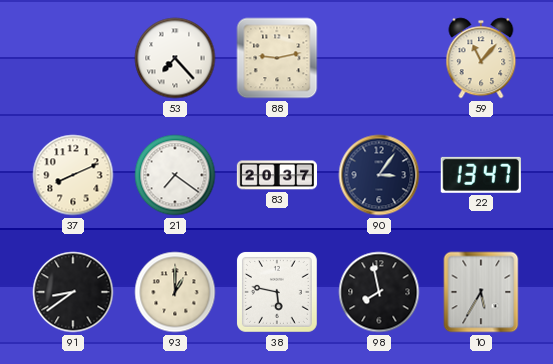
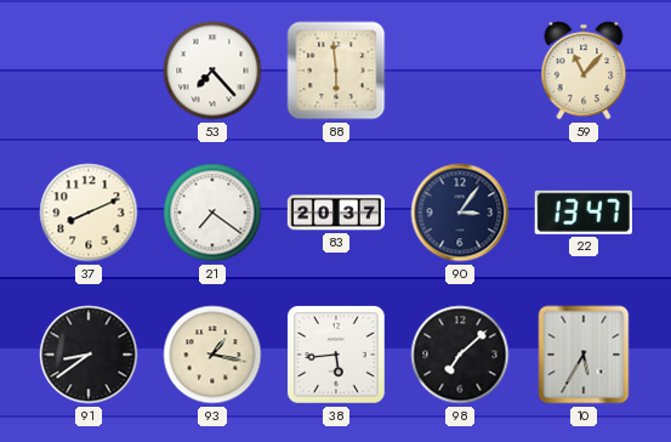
88: 9:13 -> 5:59 (336, 70)
93: 1:00 -> 1:17 (212, 355)
38: 5:47 -> 5:44 (336, 355)
98: 7:58 -> 7:08 (460, 355)
